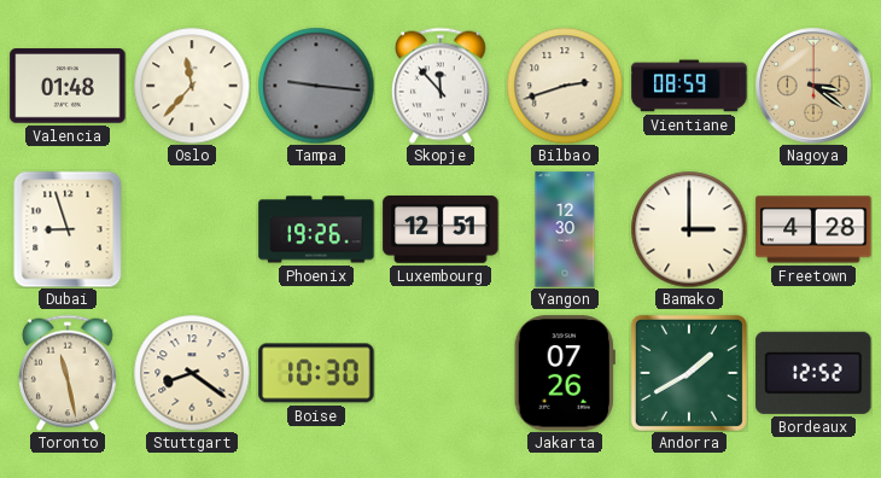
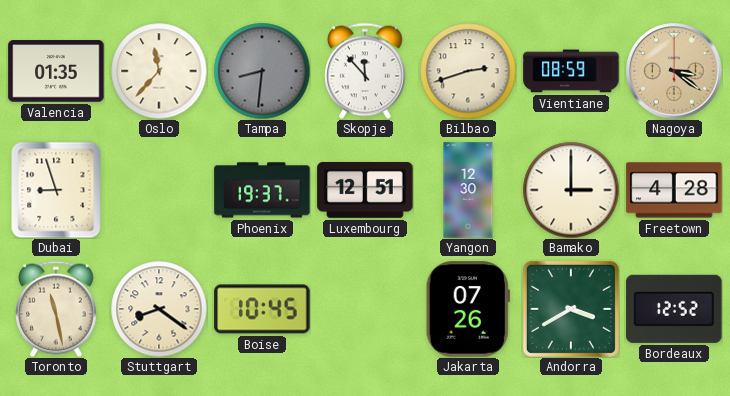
Valencia: 01:48 -> 01:35 (56, 71)
Tampa: 9:16 -> 8:31 (262, 71)
Phoenix: 19:26 -> 19:37 (262, 190)
Boise: 10:30 -> 10:45 (262, 309)
Andorra: 1:40 -> 3:40 (571, 309)
